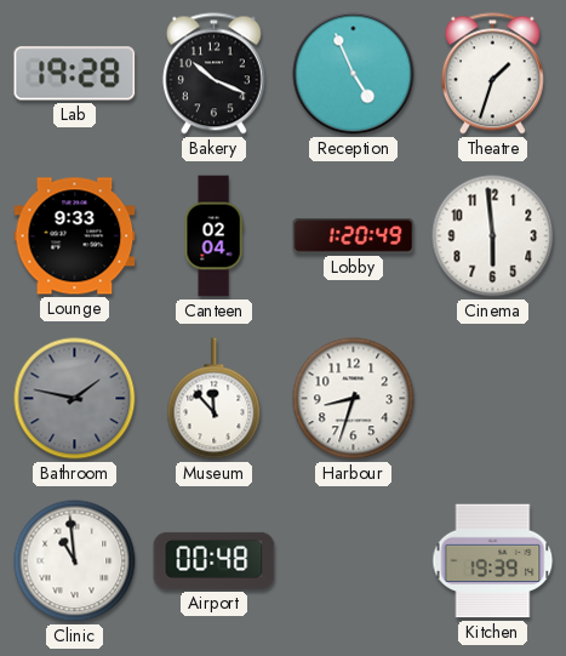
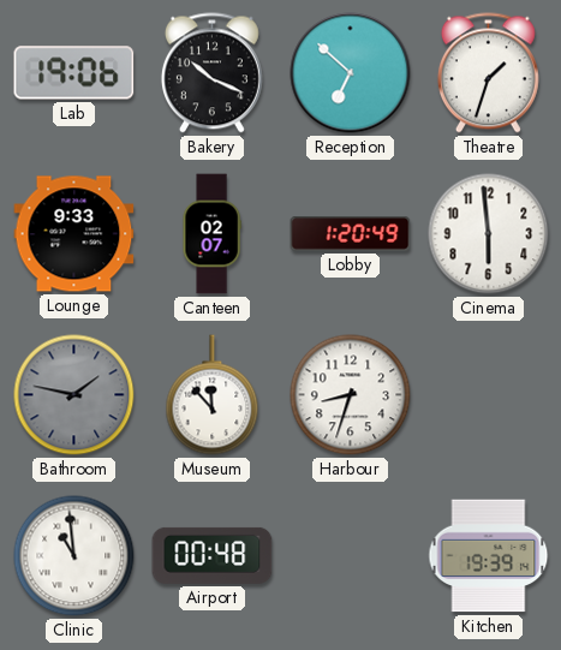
Lab: 19:28 -> 19:06 (74, 73)
Reception: 4:56 -> 6:52 (351, 73)
Canteen: 02:04 -> 02:07 (211, 234)
